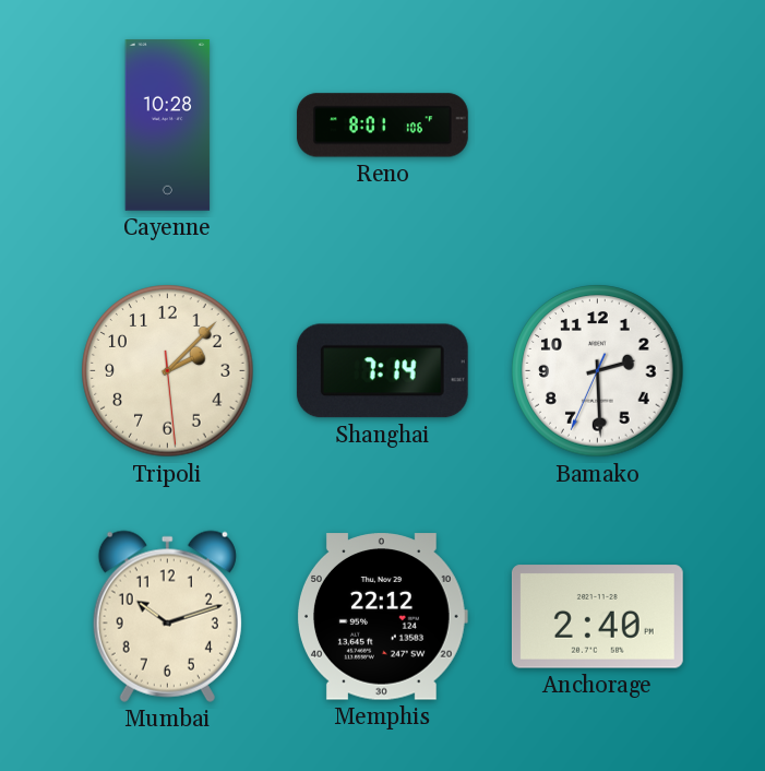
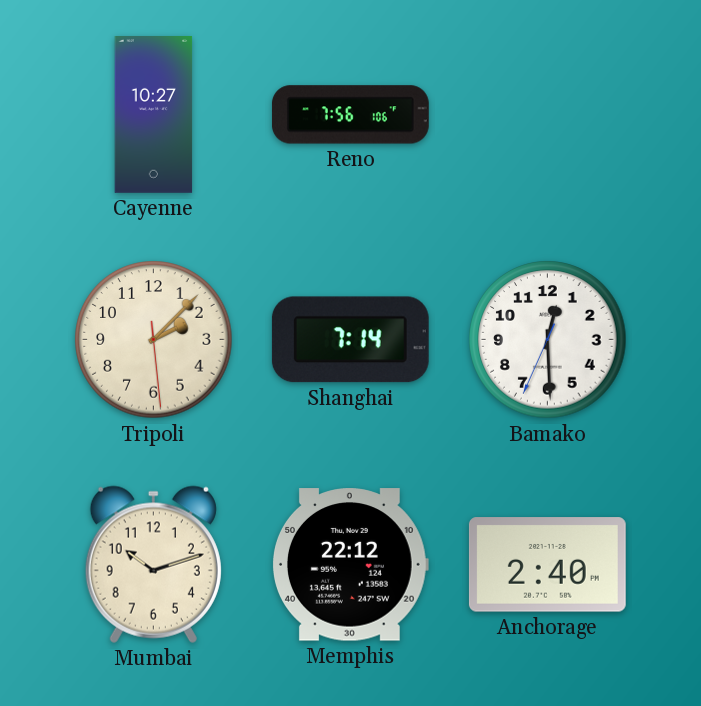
Cayenne: 10:28 -> 10:27 (154, 115)
Reno: 8:01 -> 7:56 (350, 115)
Bamako: 2:29 -> 12:29 (548, 340)
